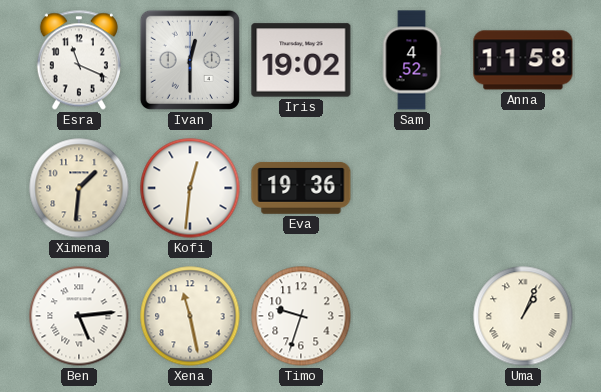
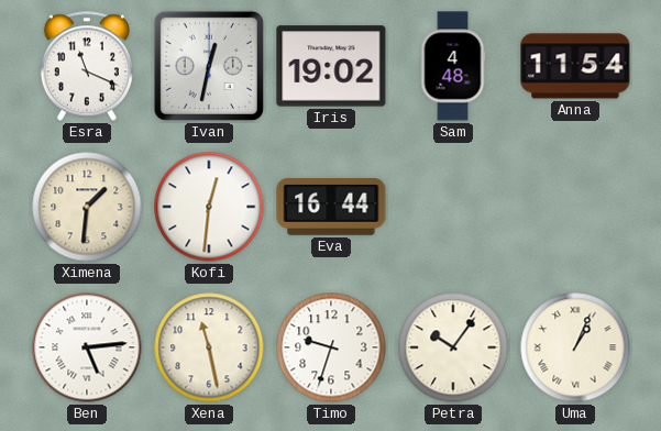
Ivan: 12:30 -> 12:32 (209, 66)
Sam: 4:52 -> 4:48 (453, 66)
Anna: 11:58 -> 11:54 (575, 66)
Eva: 19:36 -> 16:44 (331, 207)
Petra: none -> 10:06 (453, 347)
